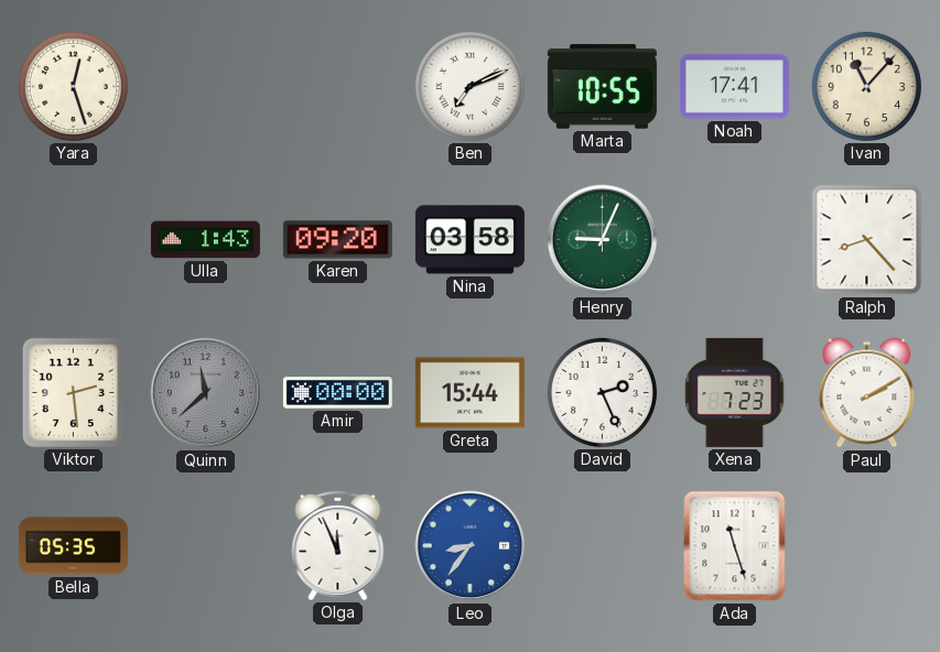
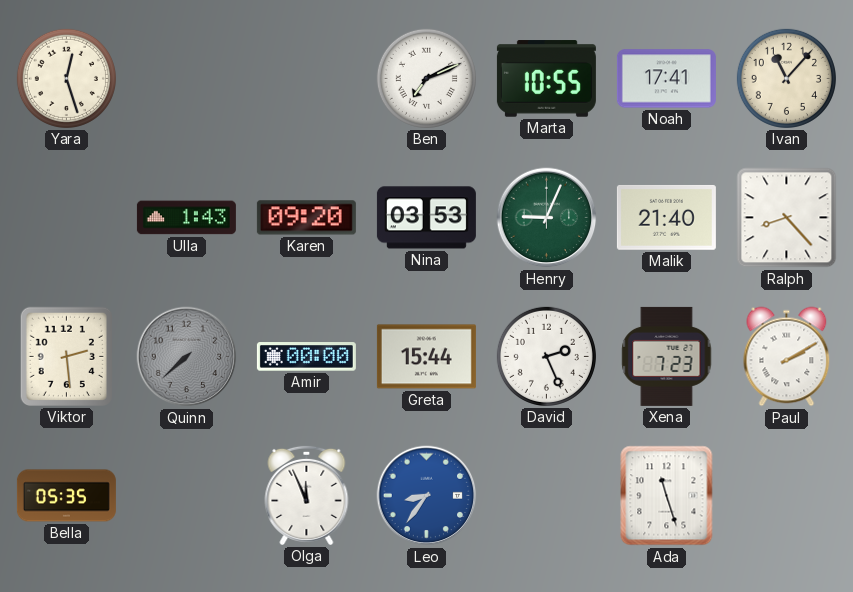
Nina: 03:58 -> 03:53 (426, 218)
Malik: none -> 21:40 (666, 218)
Quinn: 11:38 -> 7:38 (187, 357)
